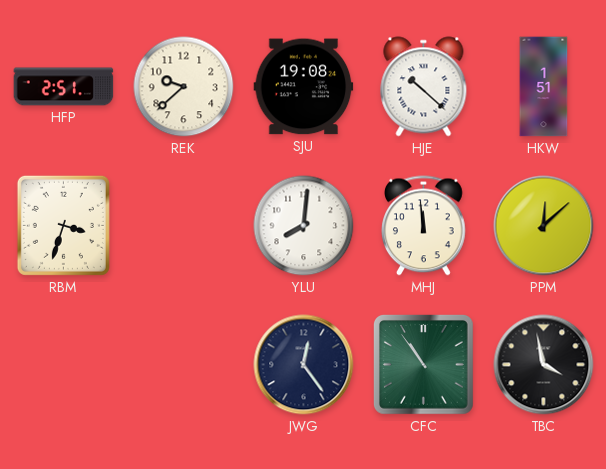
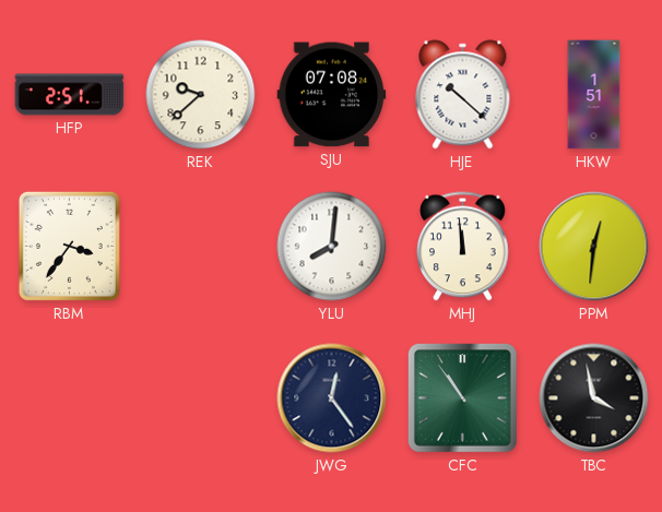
SJU: 19:08 -> 07:08 (332, 95)
RBM: 3:33 -> 3:36 (69, 246)
PPM: 12:08 -> 12:31 (594, 247)
